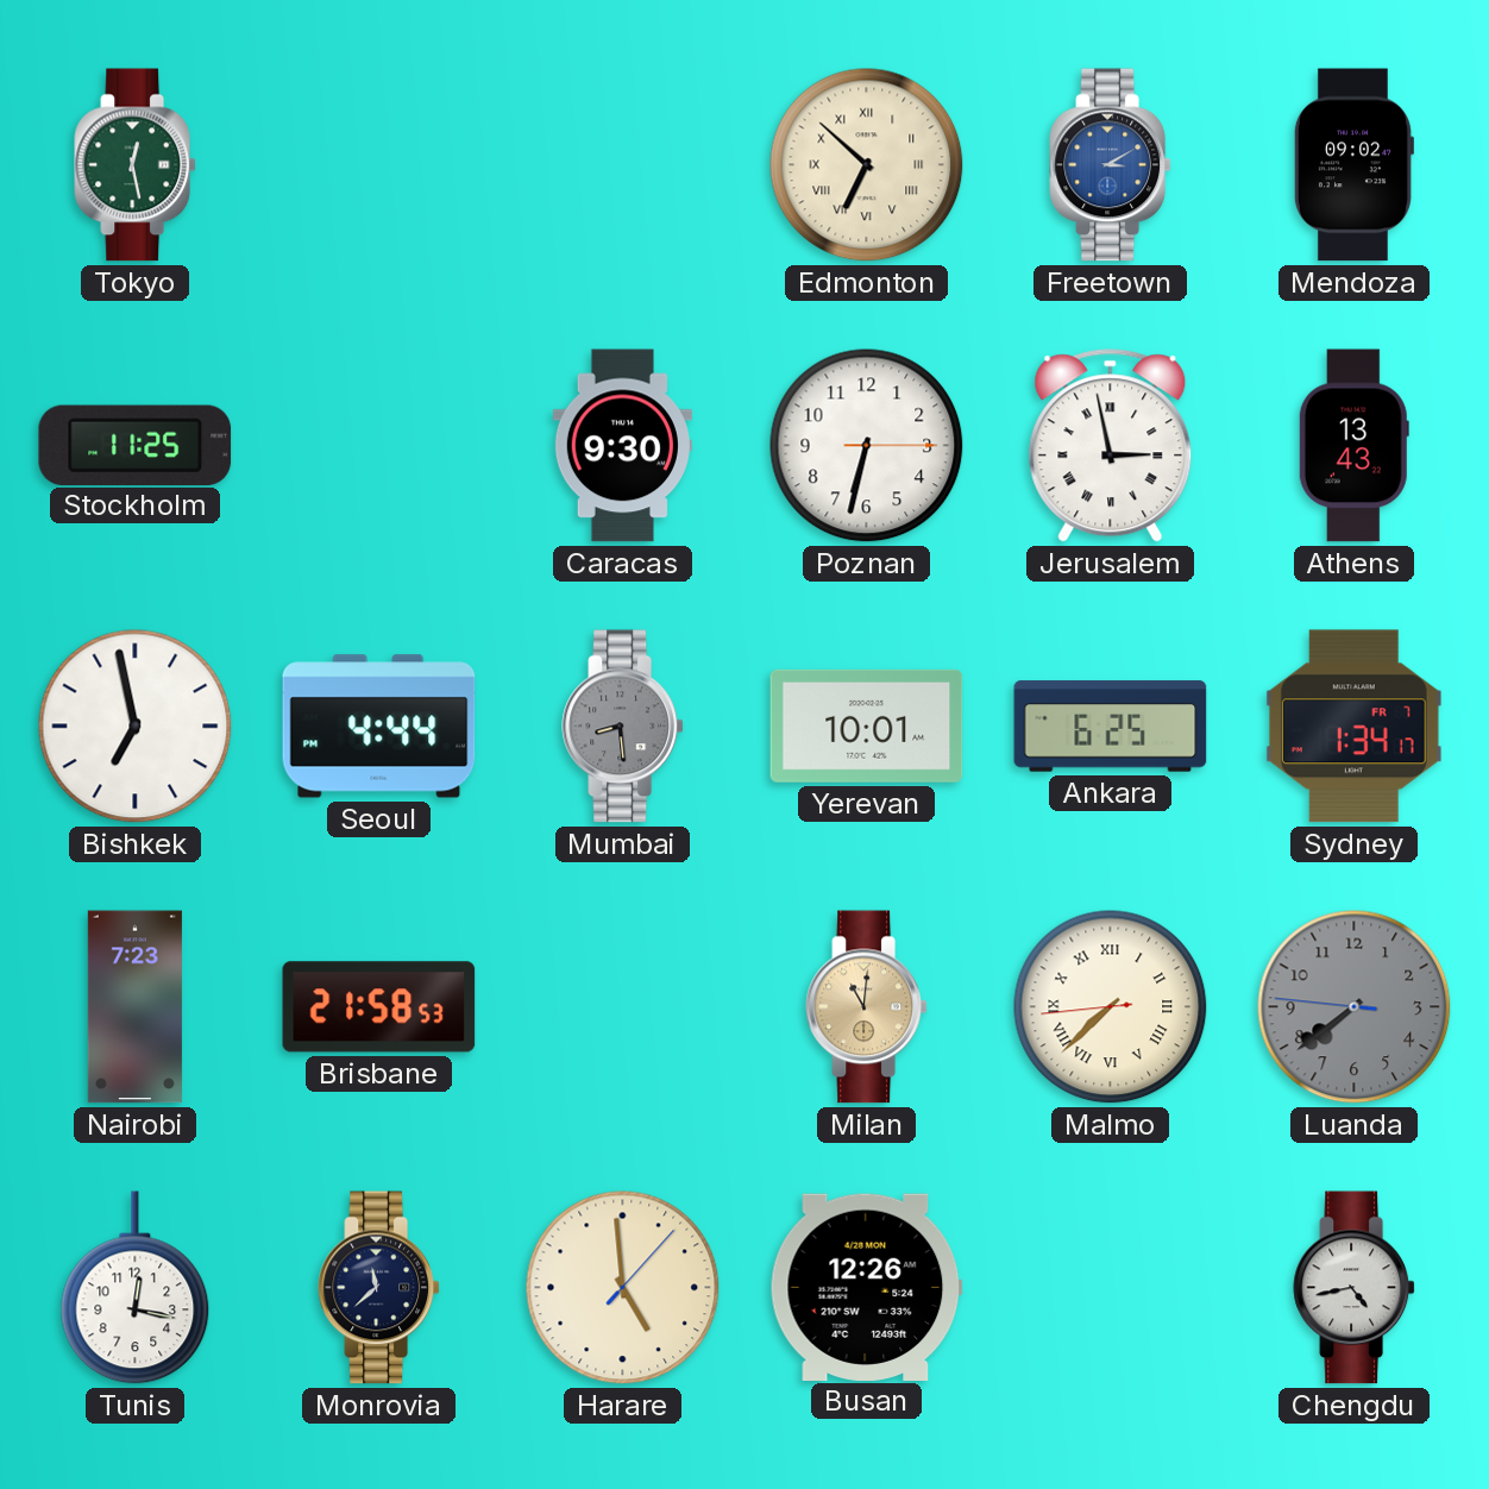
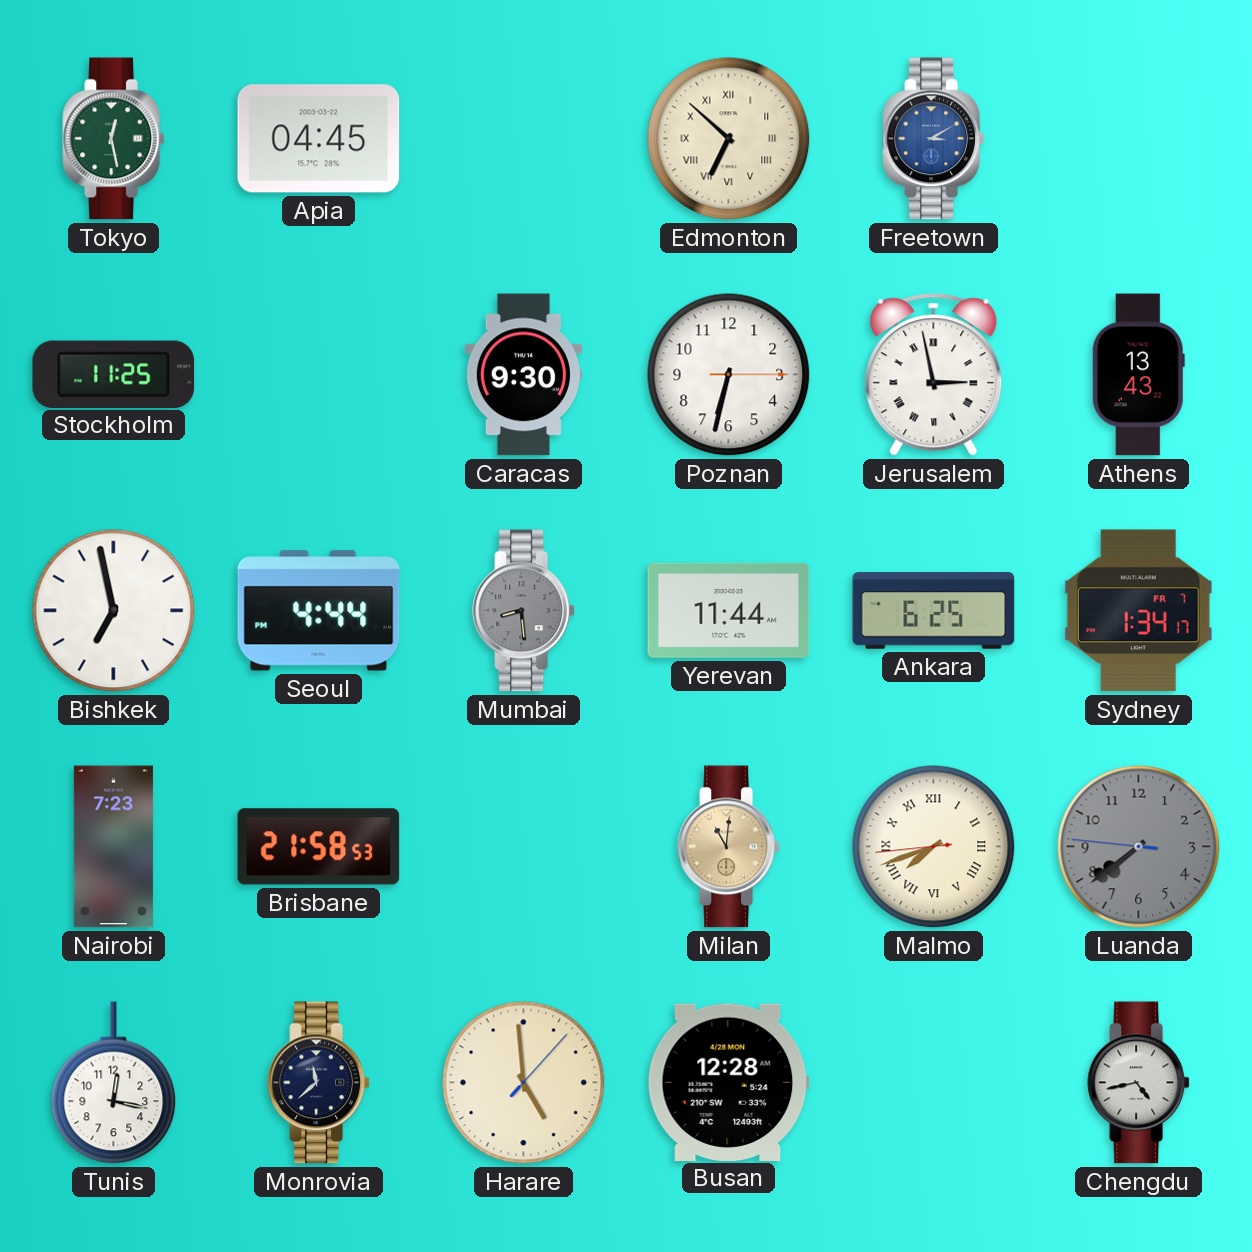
Apia: none -> 04:45 (319, 139)
Mendoza: 09:02 -> none (1353, 165)
Yerevan: 10:01 -> 11:44 (729, 610)
Malmo: 7:37 -> 7:41 (934, 847)
Busan: 12:26 -> 12:28 (728, 1082)
